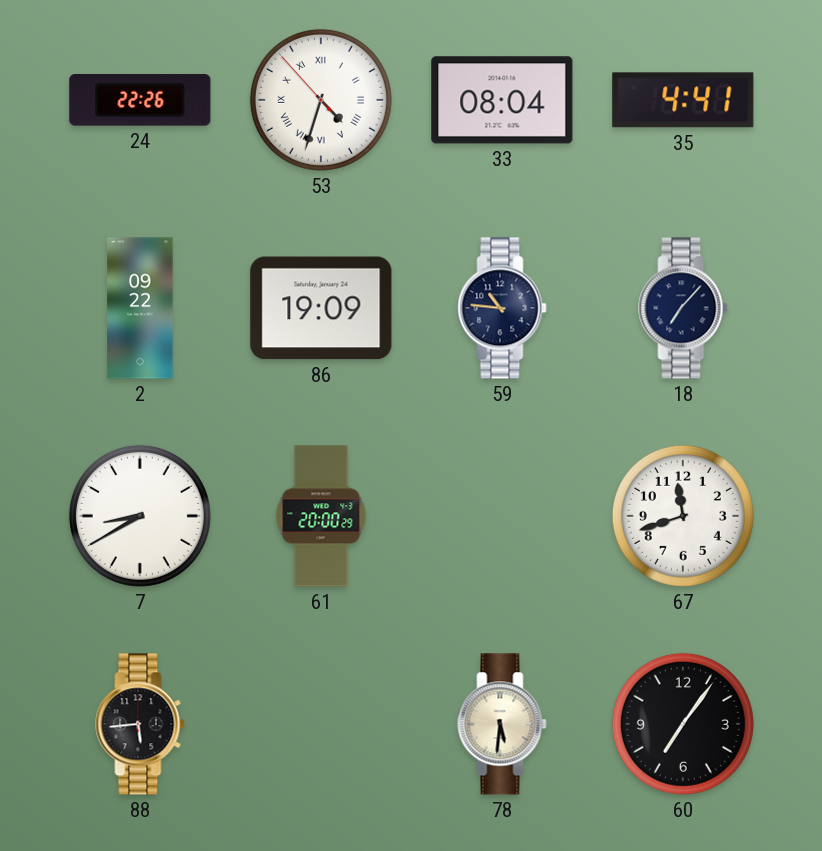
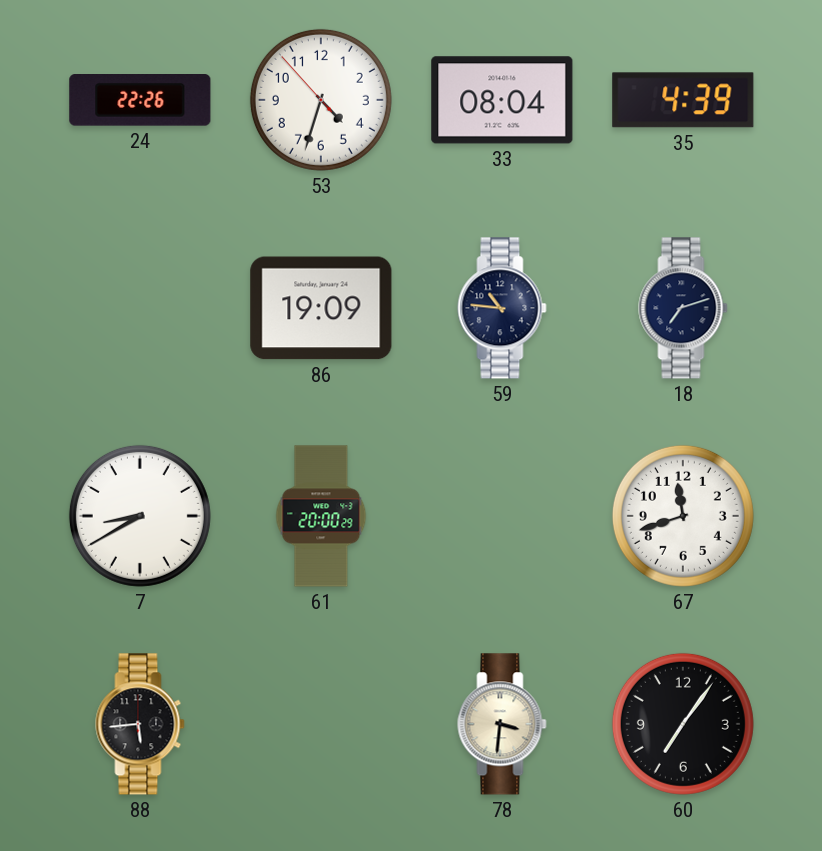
53 numerals: Roman -> Arabic (321, 100)
35: 4:41 -> 4:39 (683, 100)
2: 09:22 -> none (140, 308)
18: 7:07 -> 7:12 (683, 308)
78: 5:31 -> 3:31 (502, 724)
